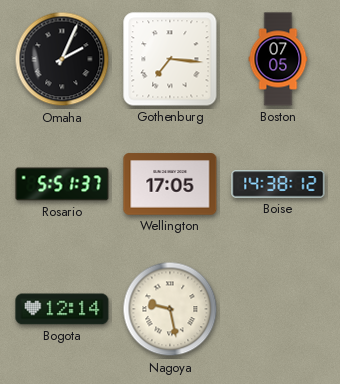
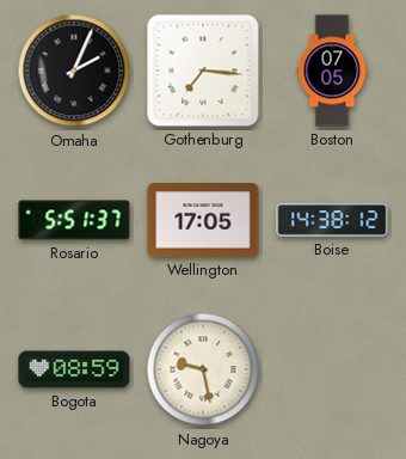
Bogota: 12:14 -> 08:59 (74, 369)
